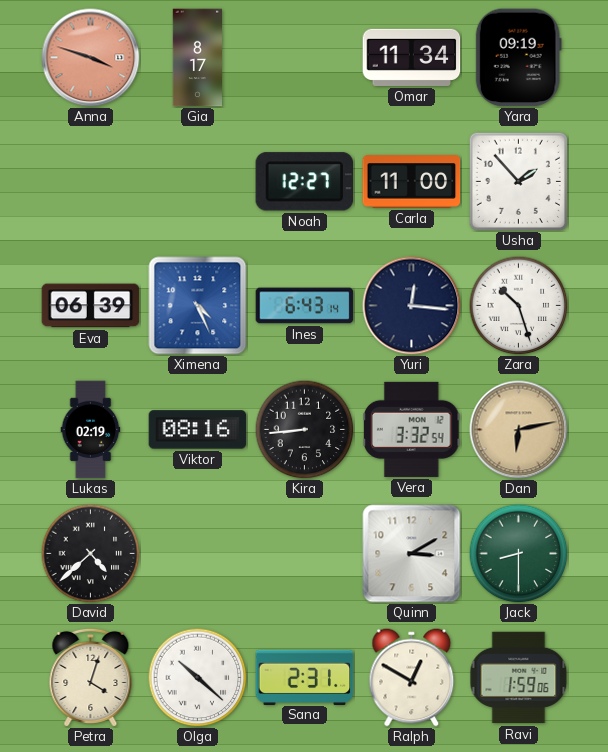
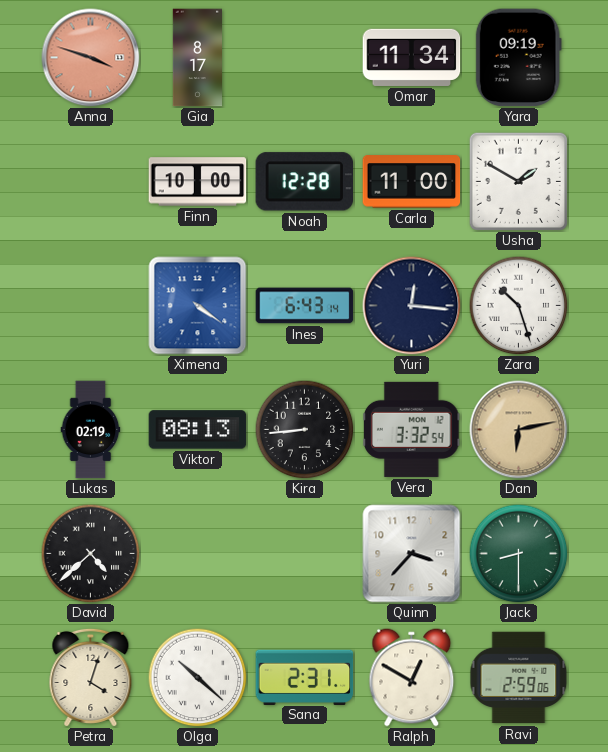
Finn: none -> 10:00 (198, 182)
Noah: 12:27 -> 12:28 (304, 182)
Usha: 1:53 -> 1:50 (518, 181)
Eva: 06:39 -> none (91, 306)
Ximena: 4:26 -> 4:21 (198, 306)
Viktor: 08:16 -> 08:13 (198, 430)
Quinn: 3:10 -> 3:37 (412, 554)
Ravi: 1:59 -> 2:59 (519, 678)
